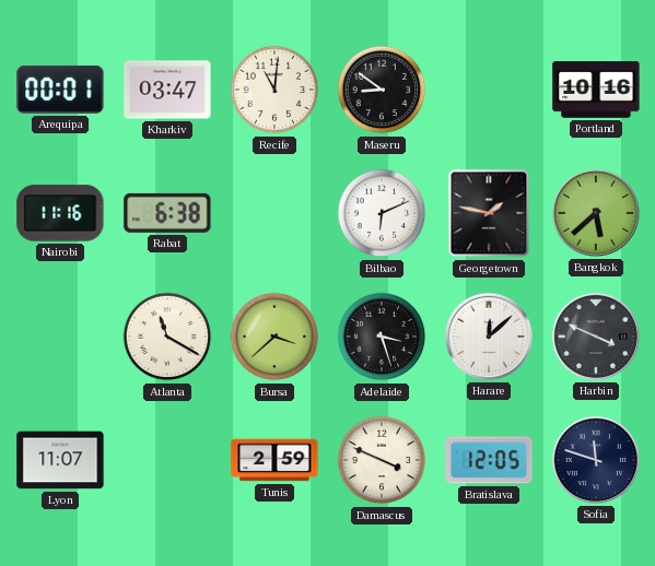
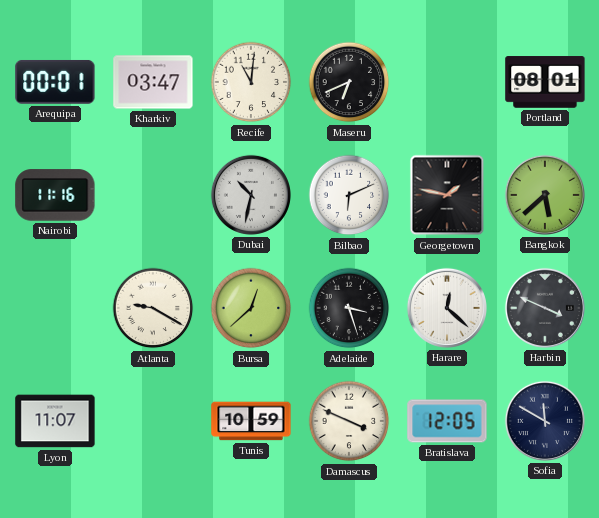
Maseru: 8:51 -> 6:41 (349, 82)
Portland: 10:16 -> 08:01 (545, 82)
Rabat: 6:38 -> none (167, 213)
Dubai: none -> 10:32 (251, 195)
Atlanta: 11:20 -> 9:20 (153, 308)
Bursa: 3:38 -> 12:38 (251, 308)
Harare: 12:08 -> 12:22 (447, 308)
Tunis: 2:59 -> 10:59 (251, 421)
Sofia: 11:48 -> 11:50 (545, 421)
